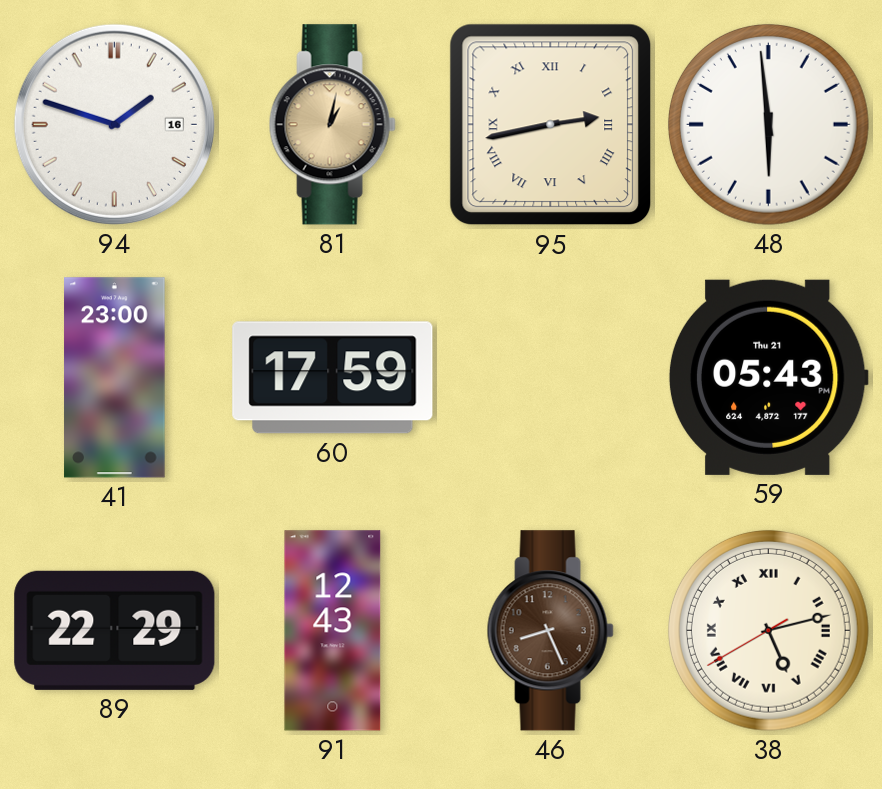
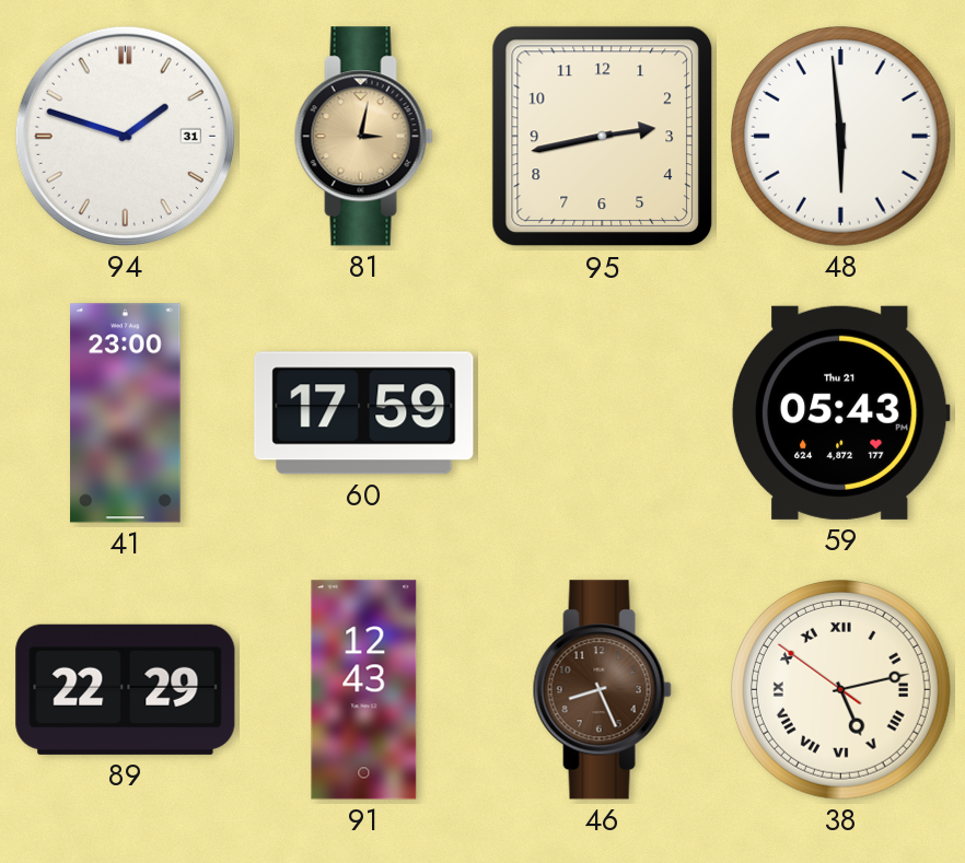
94 date: 16 -> 31 (125, 136)
81: 1:02 -> 3:02 (363, 137)
95 numerals: Roman -> Arabic (603, 137)
38: 5:12:40 -> 5:12:51 (840, 689)
